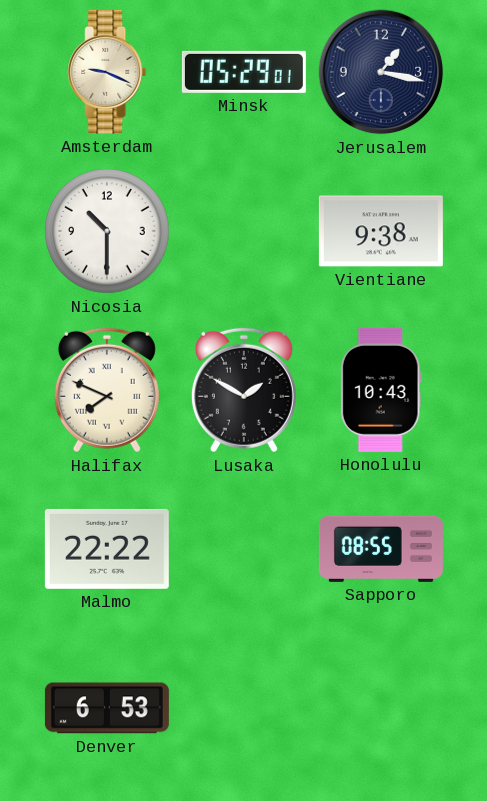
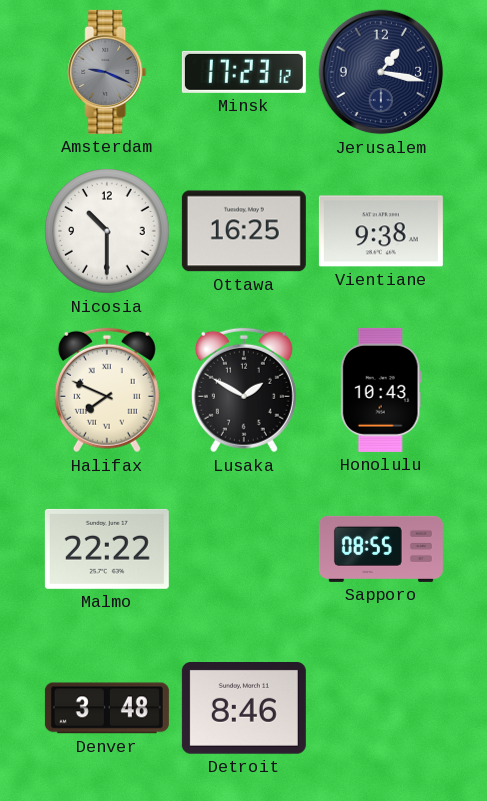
Amsterdam dial: cream -> grey (107, 72)
Minsk: 05:29 -> 17:23 (244, 72)
Ottawa: none -> 16:25 (244, 231)
Denver: 6:53 -> 3:48 (107, 708)
Detroit: none -> 8:46 (244, 709)
